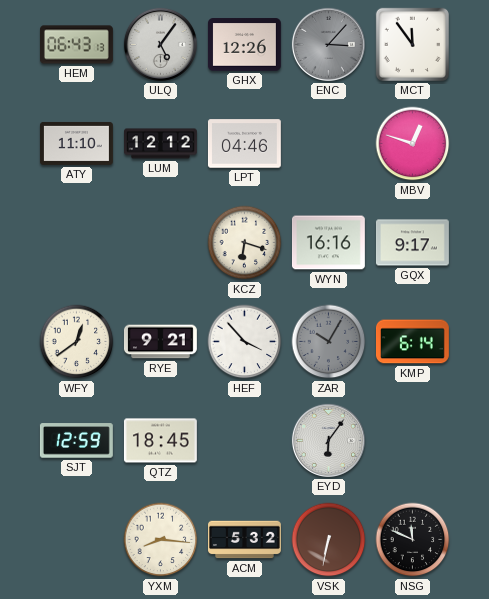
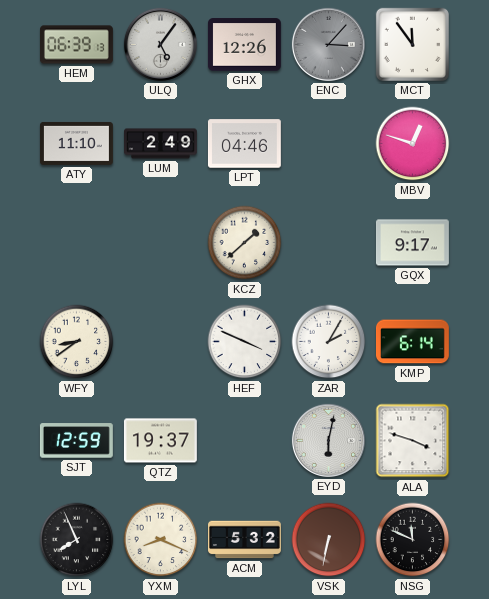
HEM: 06:43 -> 06:39 (77, 45)
LUM: 12:12 -> 2:49 (161, 144)
KCZ: 6:18 -> 1:38 (245, 243)
WYN: 16:16 -> none (328, 243)
WFY: 12:39 -> 8:39 (77, 342)
RYE: 9:21 -> none (160, 342)
HEF: 3:53 -> 3:49 (245, 342)
ZAR: 10:05 -> 2:05 (329, 342)
ZAR dial: grey -> white (329, 342)
QTZ: 18:45 -> 19:37 (160, 441)
EYD: 6:06 -> 6:02 (328, 440)
ALA: none -> 3:48 (413, 441)
LYL: none -> 7:56 (77, 540)
YXM: 8:16 -> 8:19 (161, 540)
